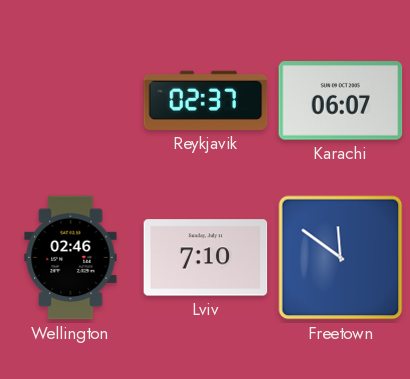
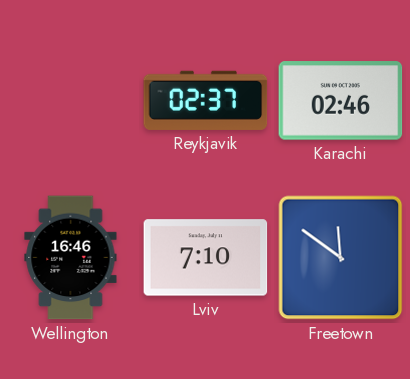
Karachi: 06:07 -> 02:46 (341, 101)
Wellington: 02:46 -> 16:46 (71, 258)
